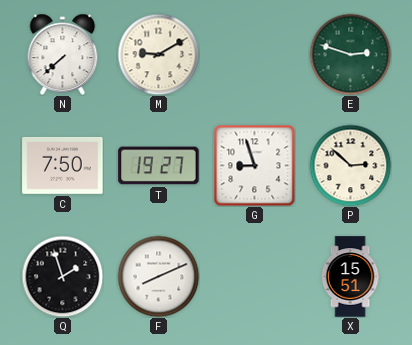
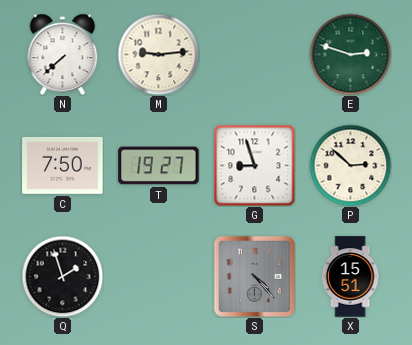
M: 9:10 -> 9:14 (158, 54)
F: 8:11 -> none (158, 276)
S: none -> 4:23 (254, 276)
